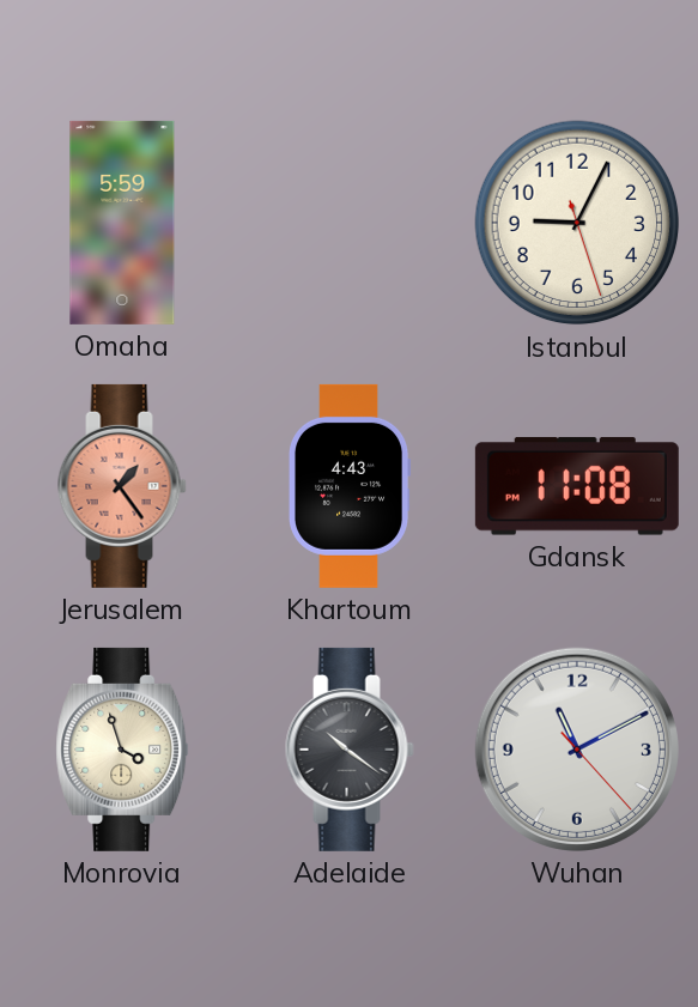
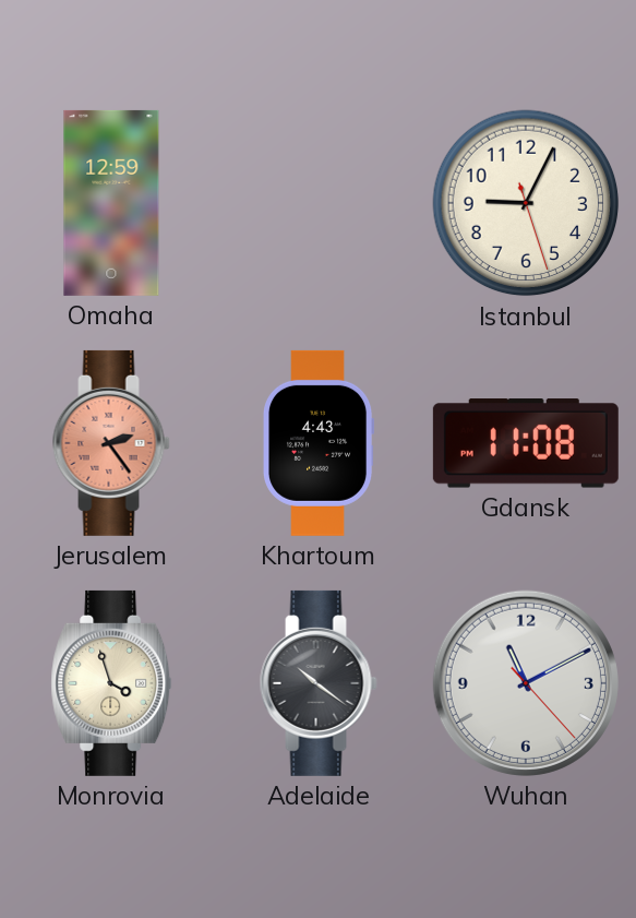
Omaha: 5:59 -> 12:59 (111, 203)
Jerusalem: 1:24 -> 2:24 (111, 443)
